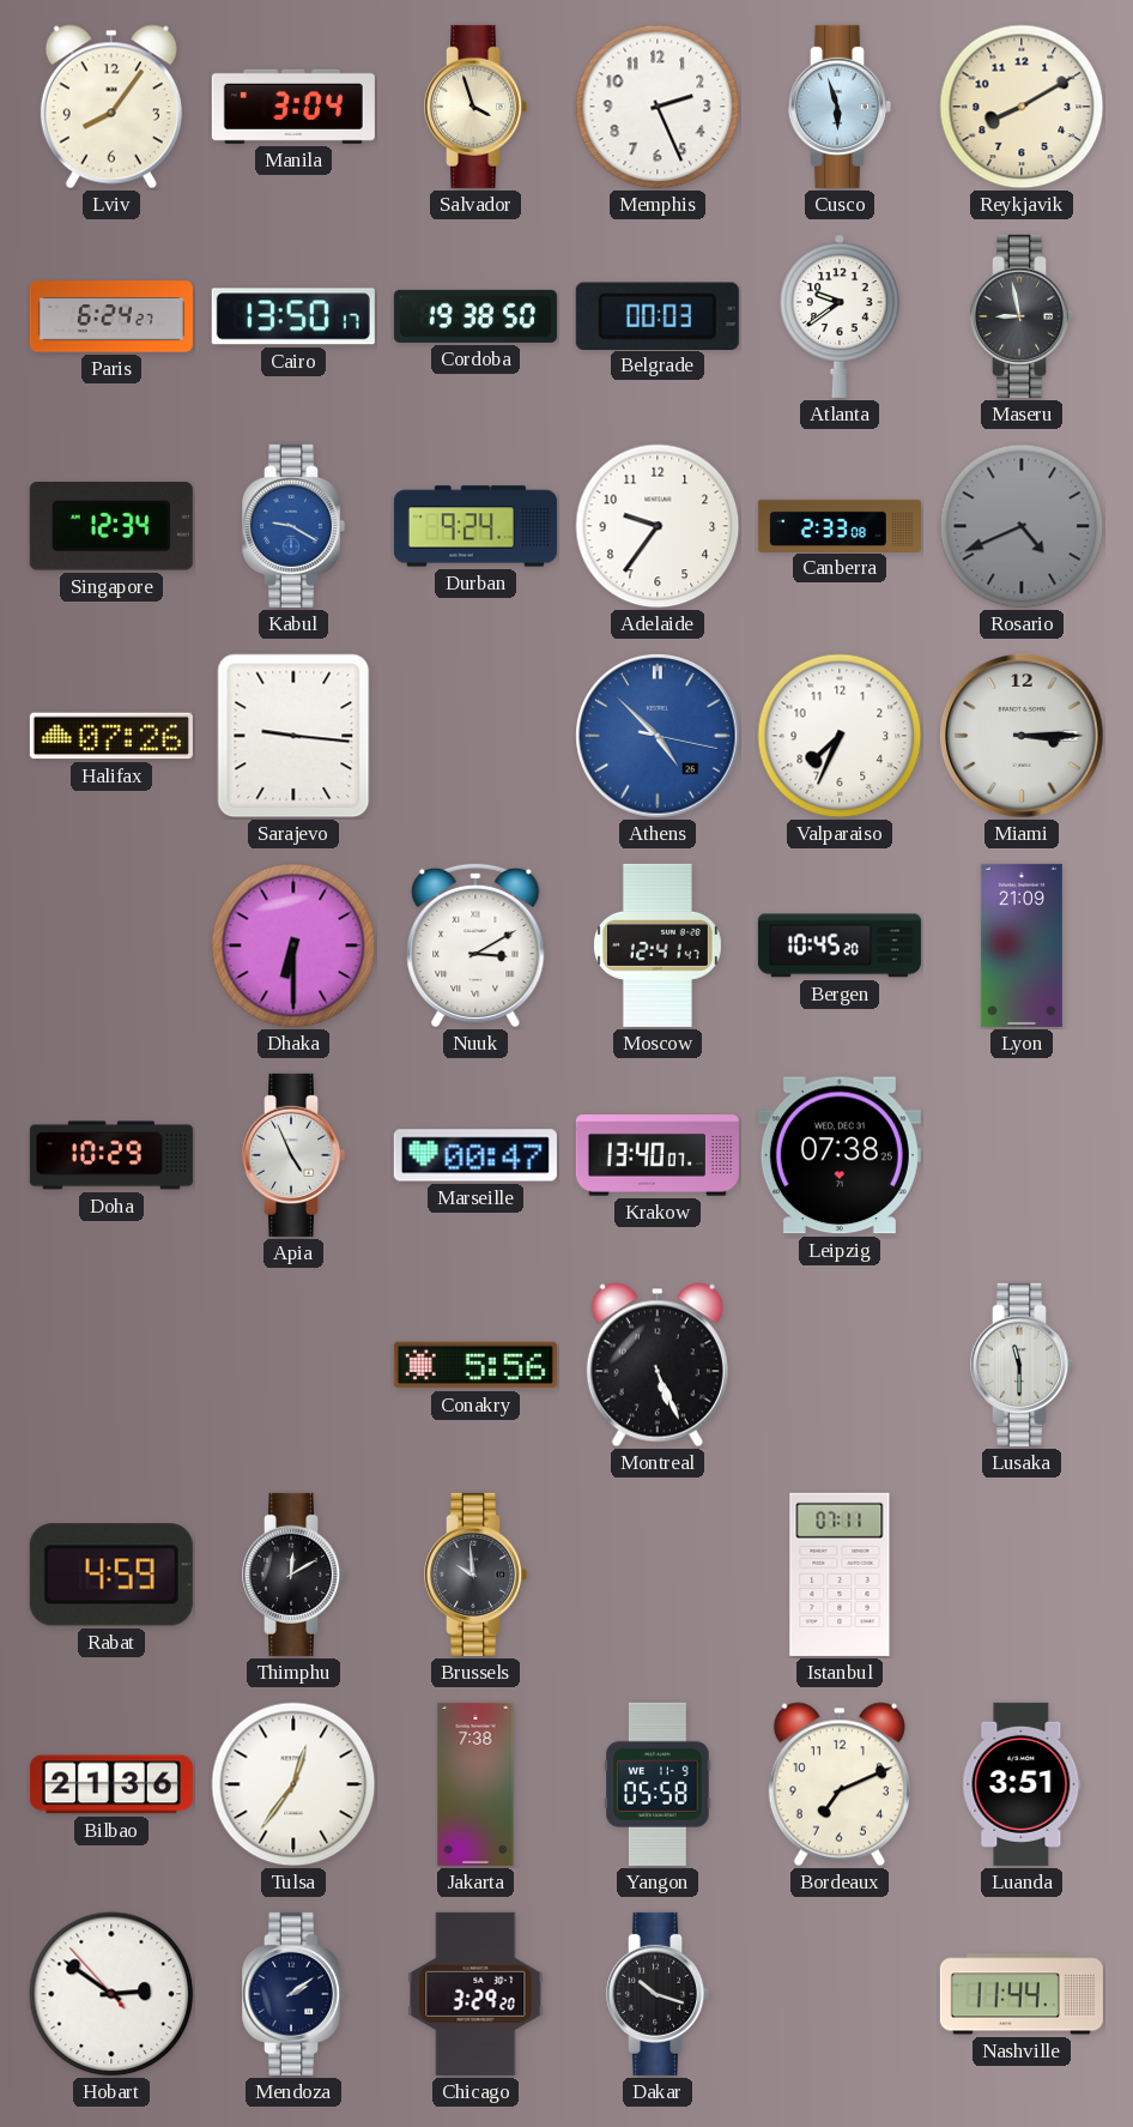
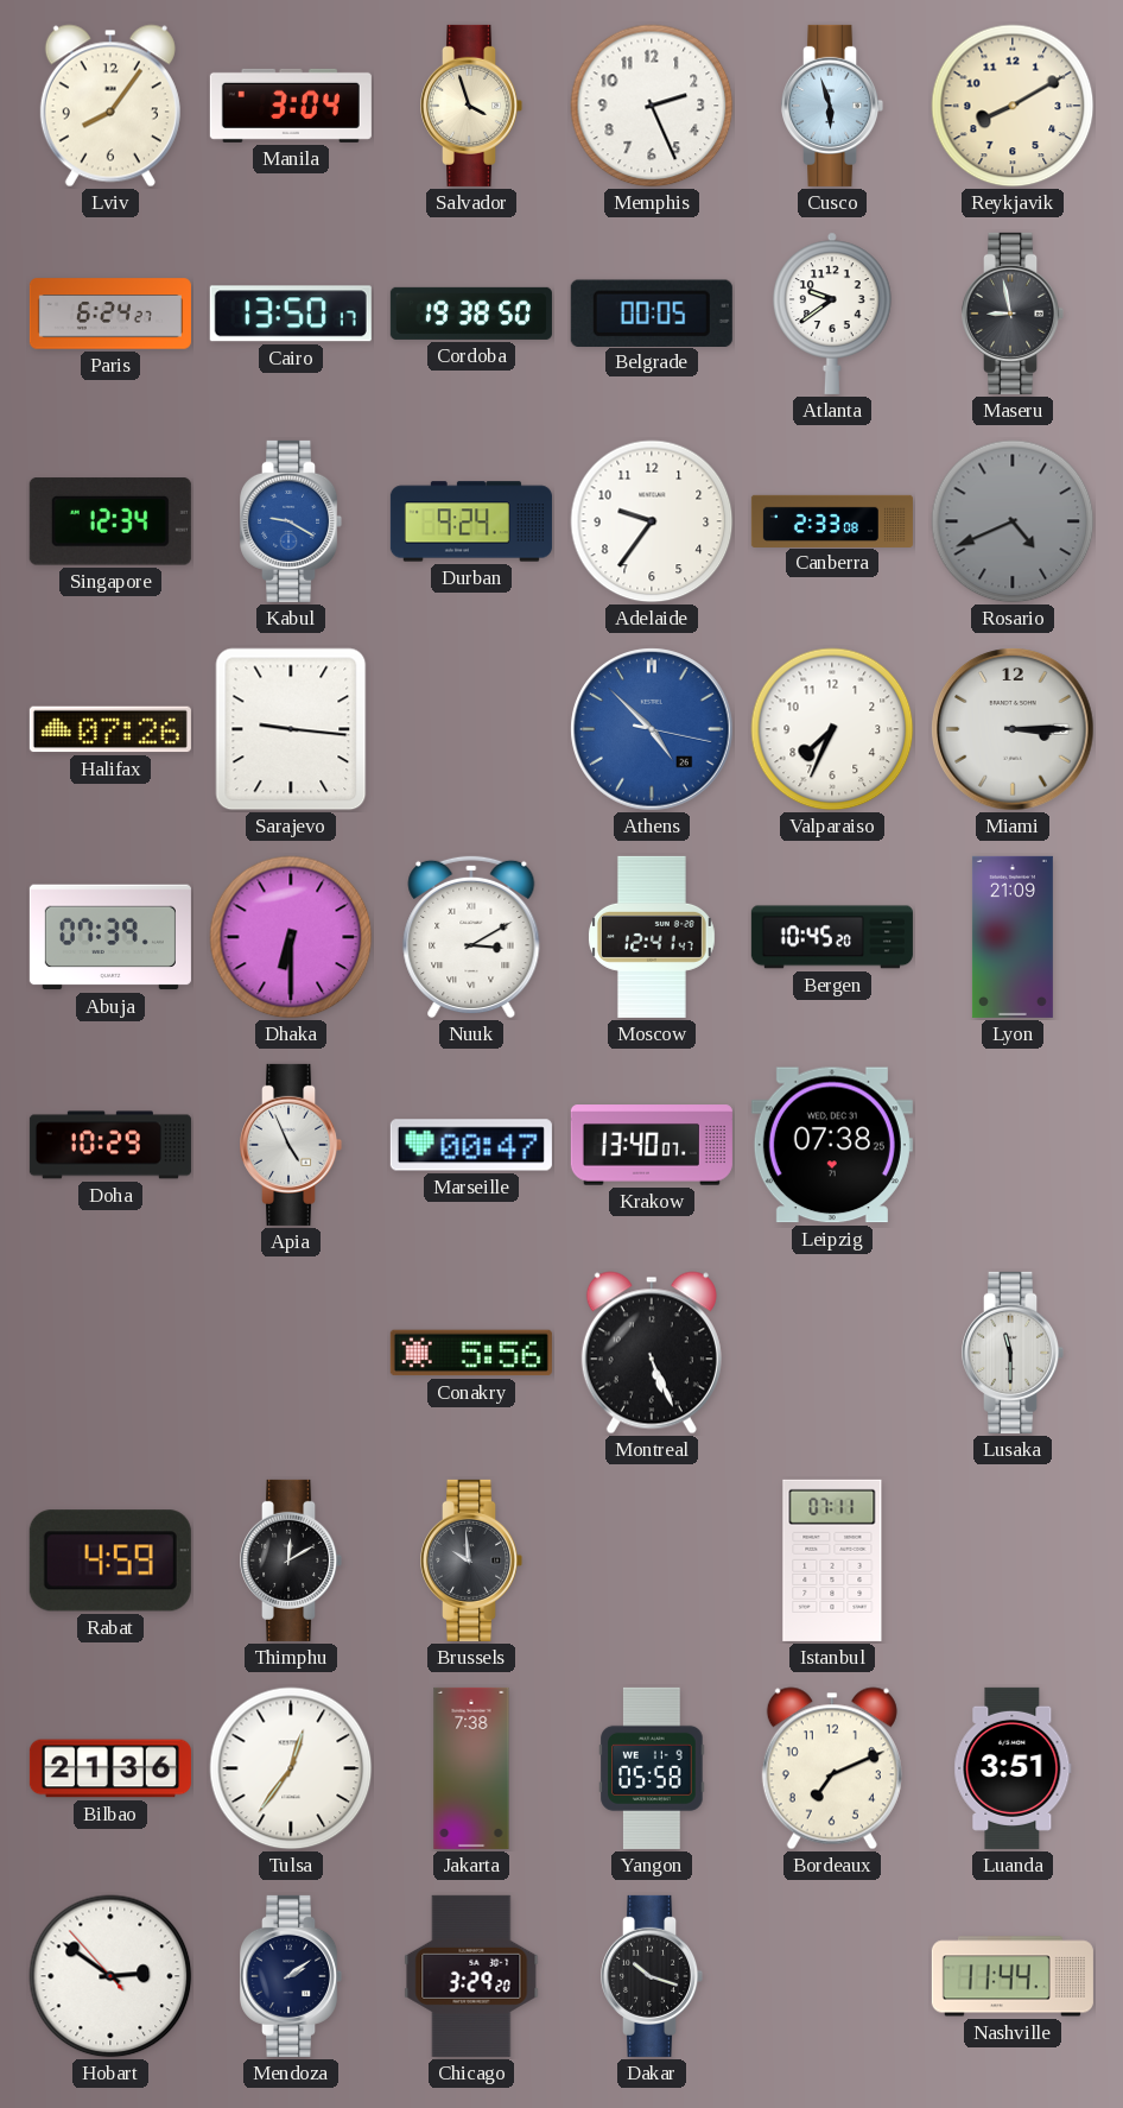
Belgrade: 00:03 -> 00:05 (652, 312)
Abuja: none -> 07:39 (110, 937)
